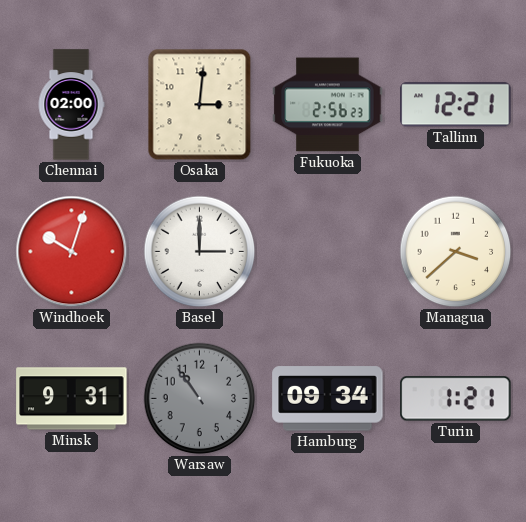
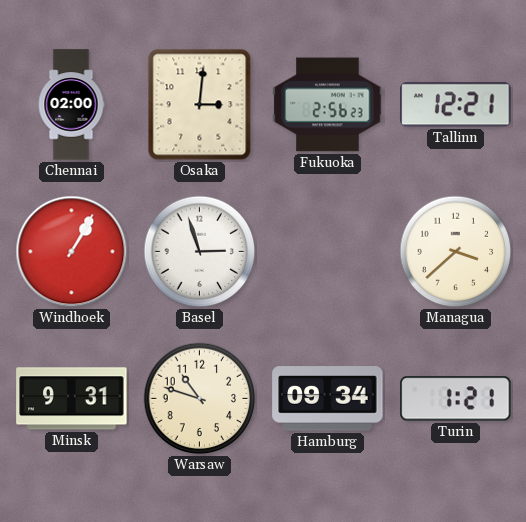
Windhoek: 10:03 -> 1:05 (72, 252)
Basel: 3:00 -> 2:57 (200, 252)
Warsaw: 10:54 -> 10:48 (200, 399)
Warsaw dial: grey -> cream (200, 399)
